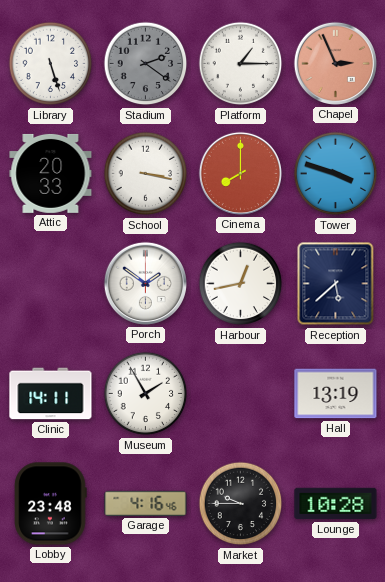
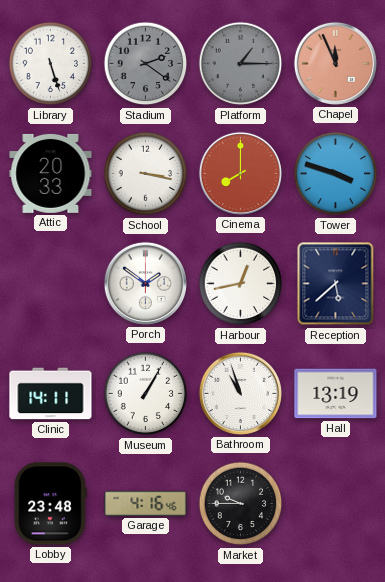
Platform dial: white -> grey (241, 64)
Chapel: 2:56 -> 11:56 (335, 63)
Museum: 1:55 -> 1:05 (146, 394)
Bathroom: none -> 10:57 (240, 393)
Lounge: 10:28 -> none (336, 504)
